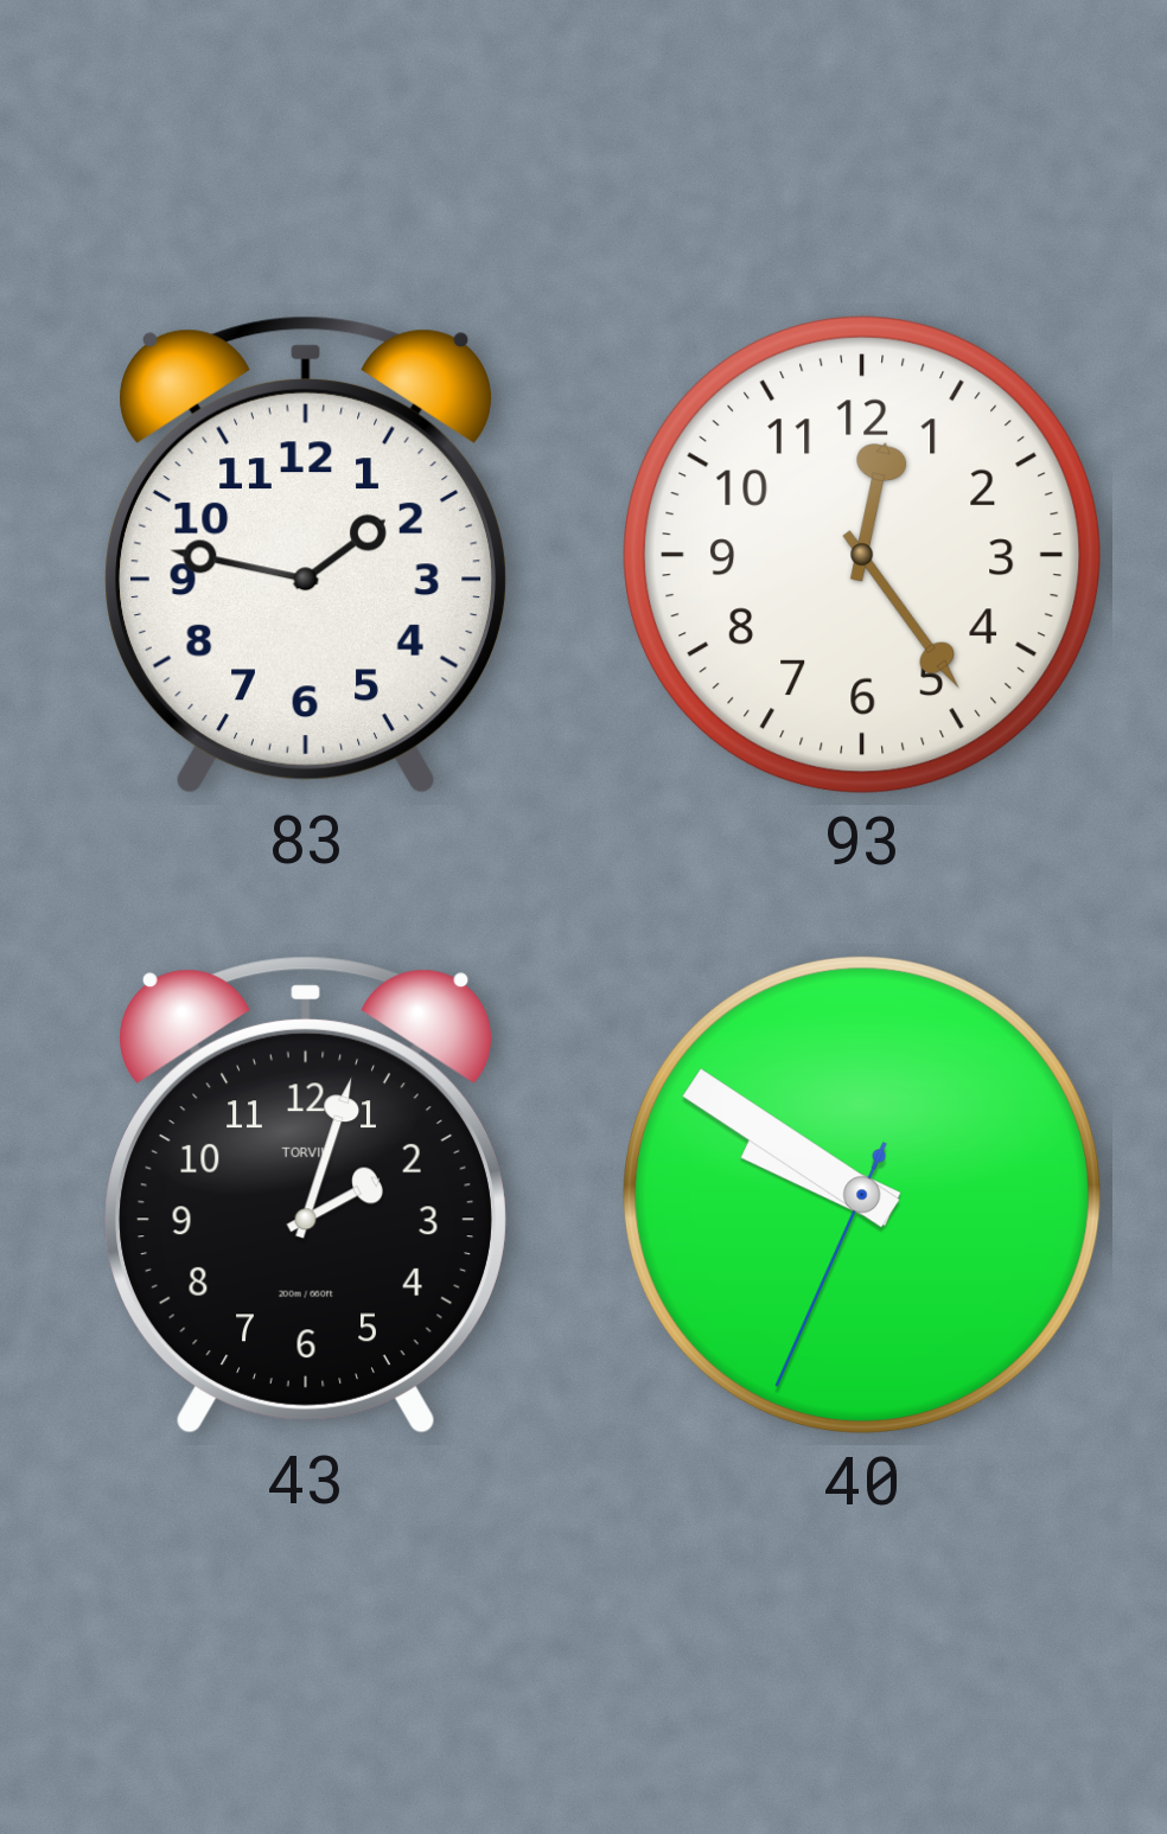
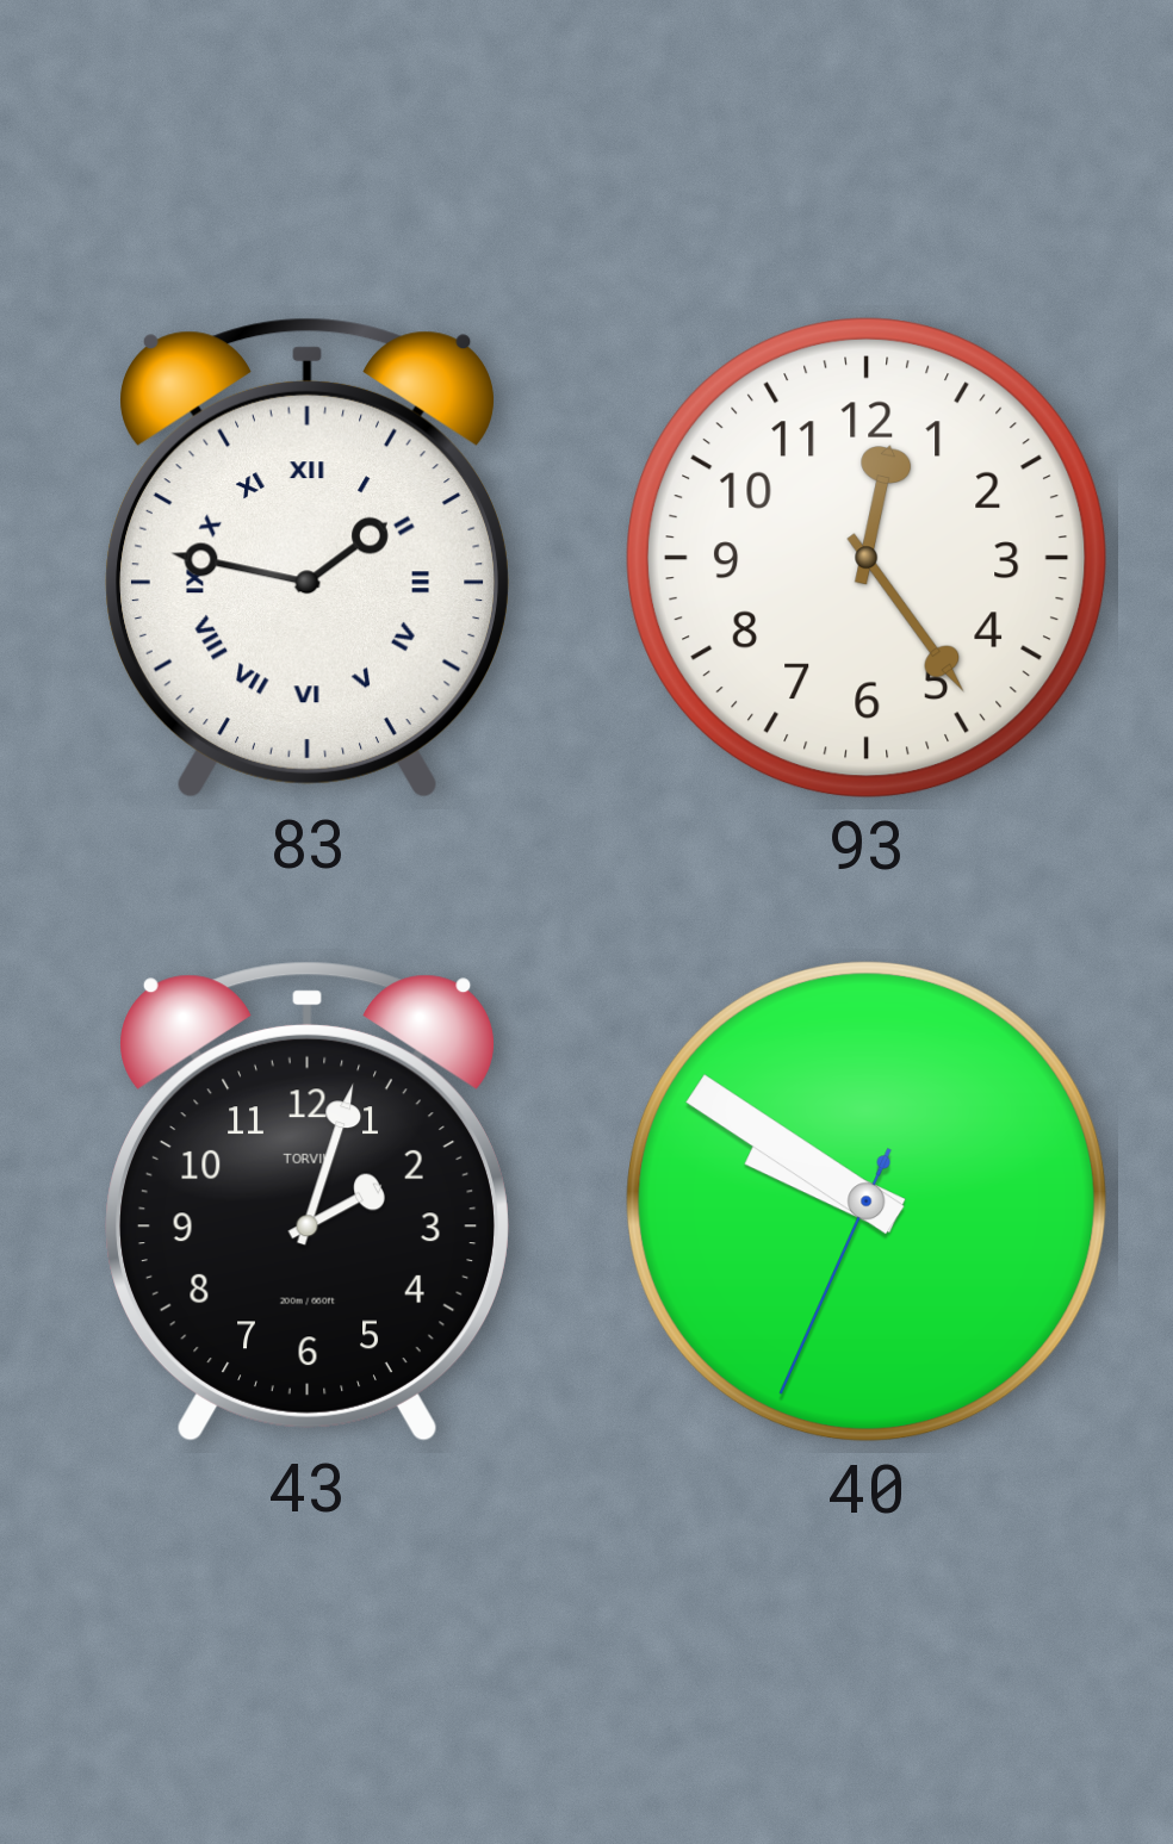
83 numerals: Arabic -> Roman (308, 558)
